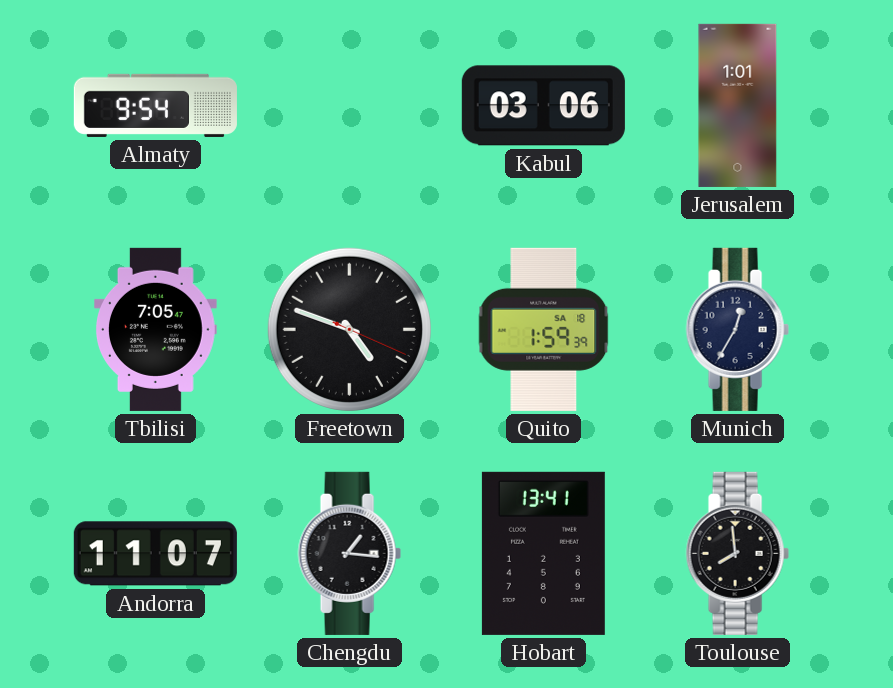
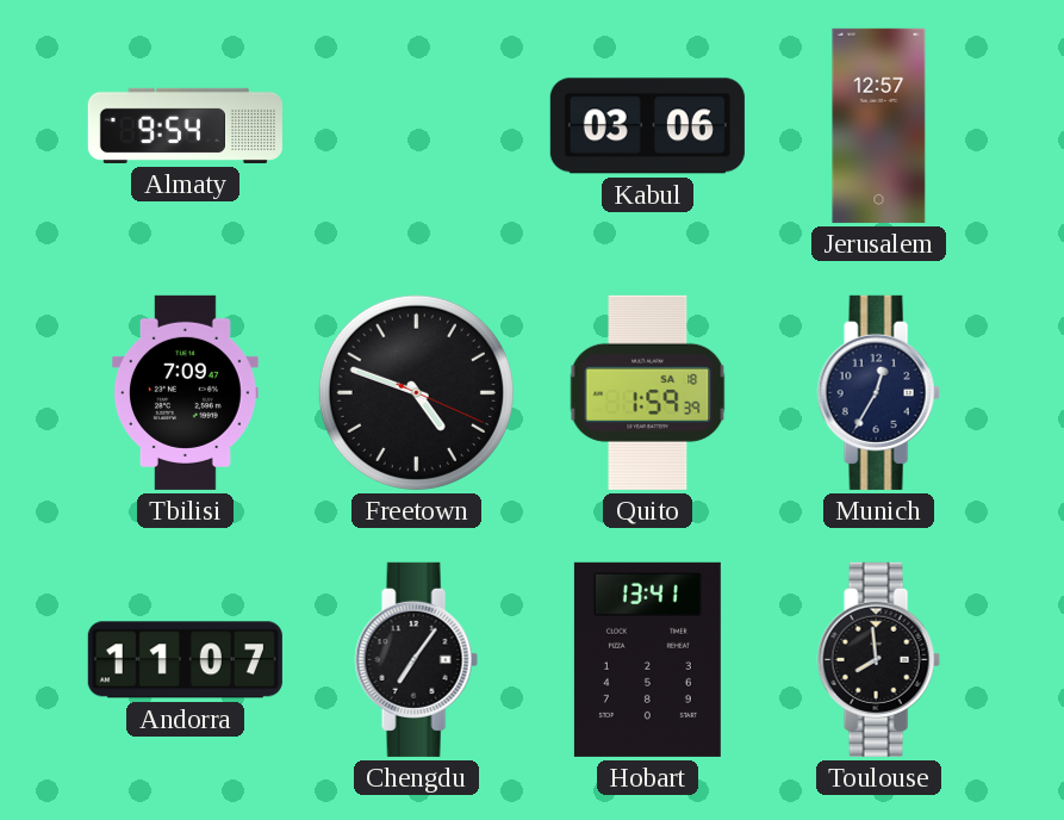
Jerusalem: 1:01 -> 12:57 (879, 125)
Tbilisi: 7:05 -> 7:09 (186, 392)
Chengdu: 1:16 -> 7:06 (416, 659)
